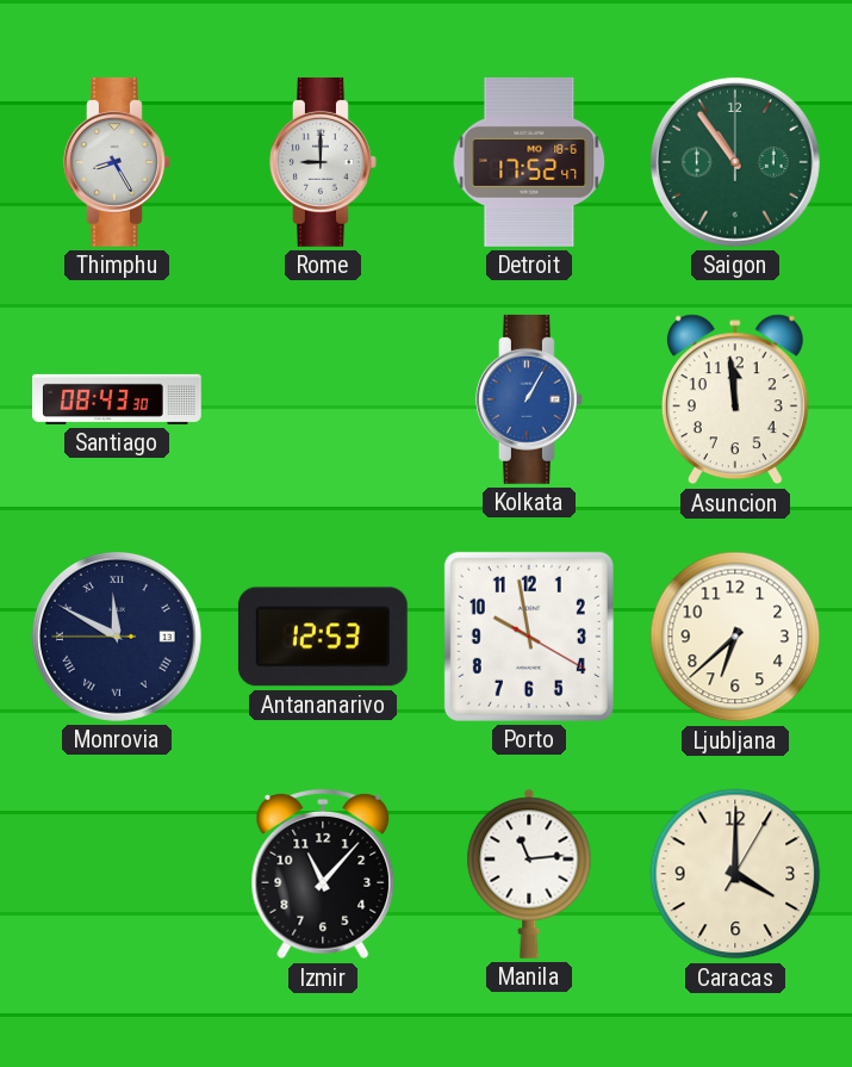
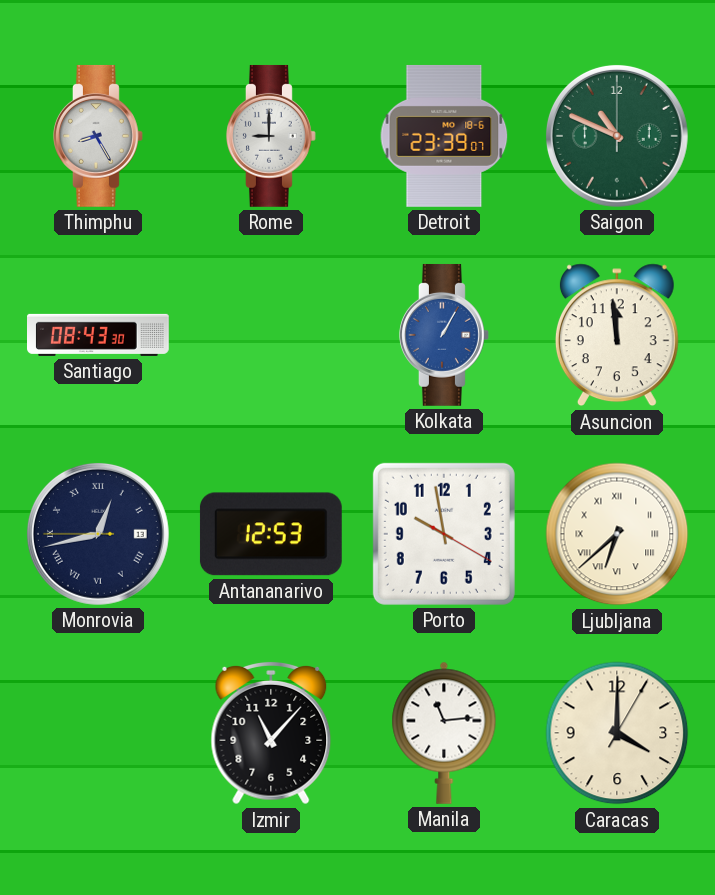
Detroit: 17:52 -> 23:39 (444, 136)
Saigon: 10:54 -> 10:49 (617, 136)
Monrovia: 11:49 -> 12:42 (98, 534)
Ljubljana numerals: Arabic -> Roman (617, 534)
